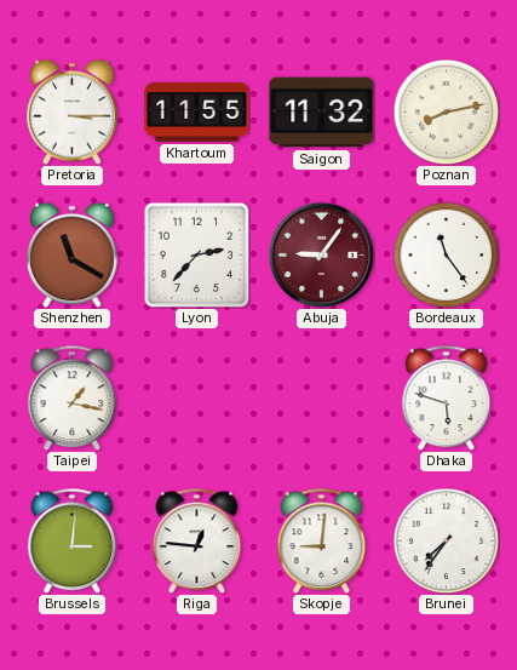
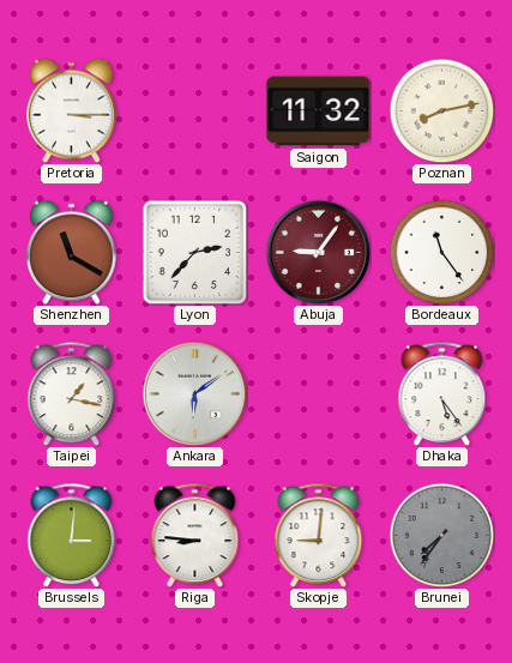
Khartoum: 11:55 -> none (197, 113)
Ankara: none -> 6:09 (194, 393)
Dhaka: 5:48 -> 5:24 (442, 393)
Riga: 12:46 -> 8:46 (195, 535)
Brunei dial: white -> grey (441, 535)
